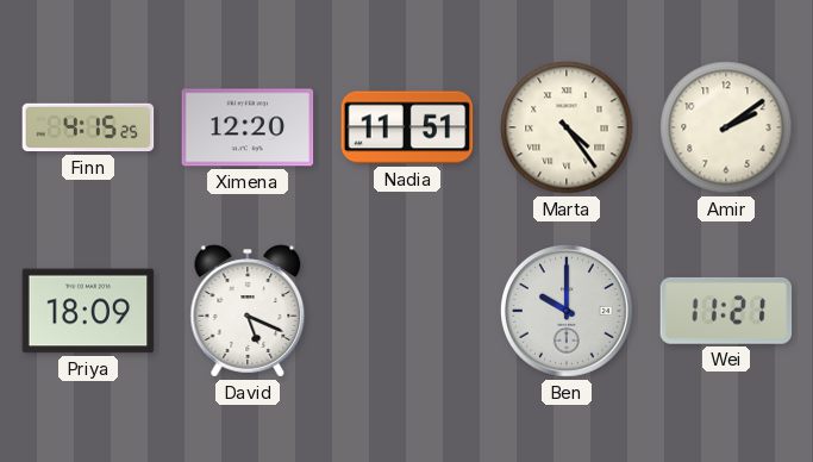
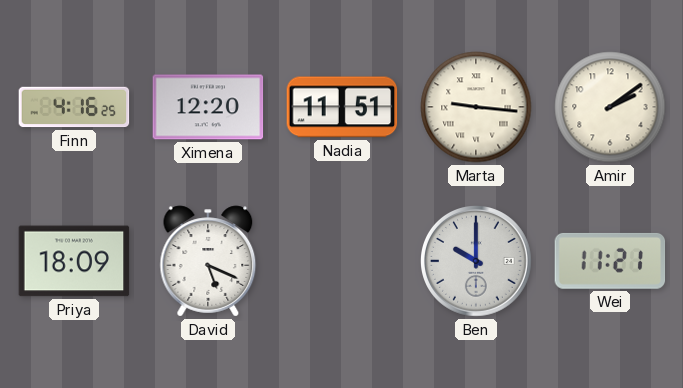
Finn: 4:15 -> 4:16 (74, 107)
Marta: 4:24 -> 9:16 (476, 107)
